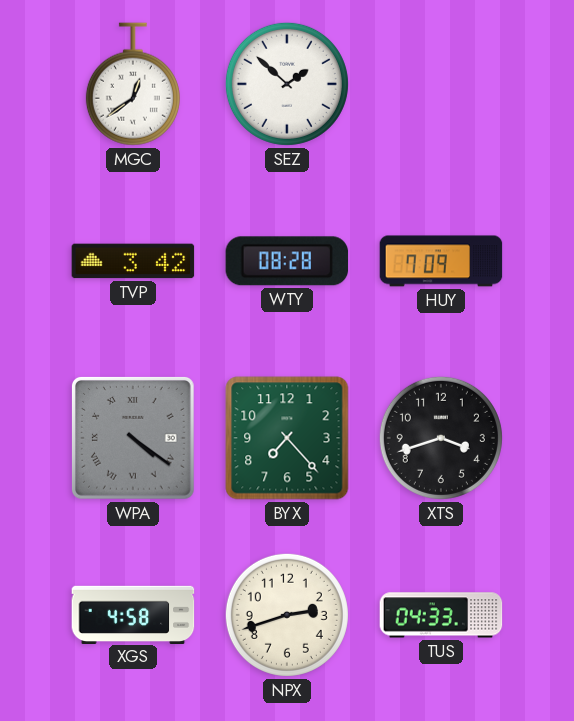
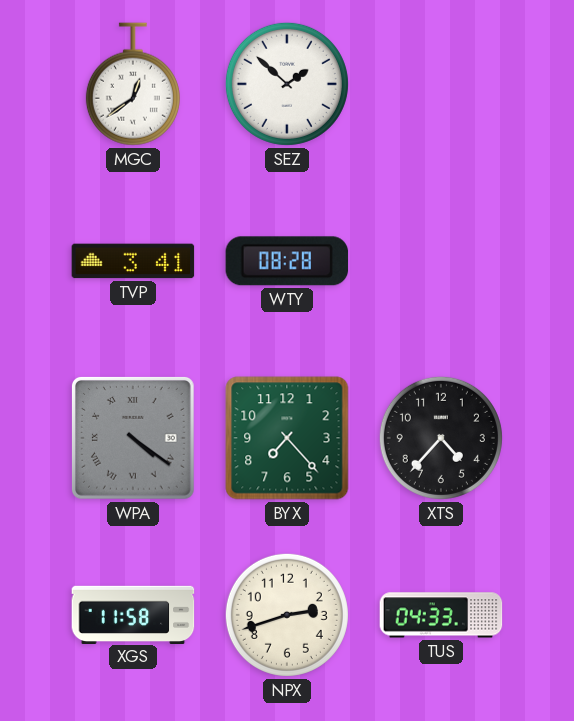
TVP: 3:42 -> 3:41 (133, 261)
HUY: 7:09 -> none (441, 261)
XTS: 3:42 -> 4:37 (441, 438)
XGS: 4:58 -> 11:58 (133, 614)
